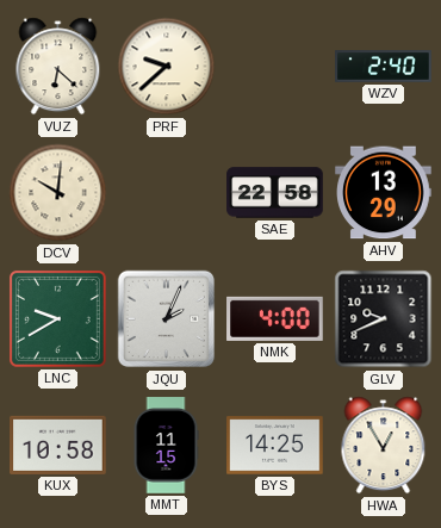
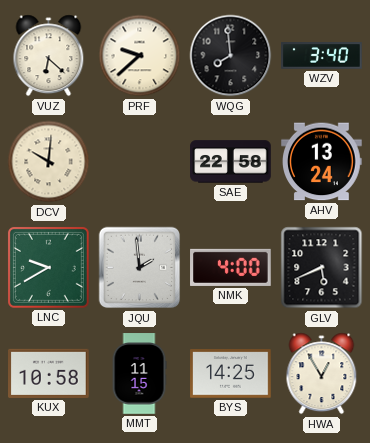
WQG: none -> 7:59 (231, 56)
WZV: 2:40 -> 3:40 (322, 56)
AHV: 13:29 -> 13:24 (322, 162)
JQU: 2:04 -> 1:59 (140, 268)
GLV: 9:41 -> 5:41 (322, 268)
